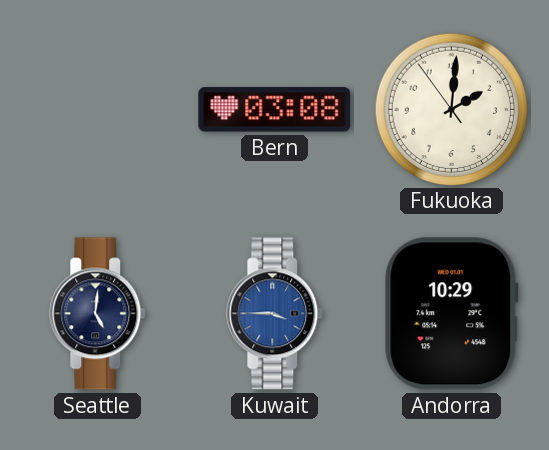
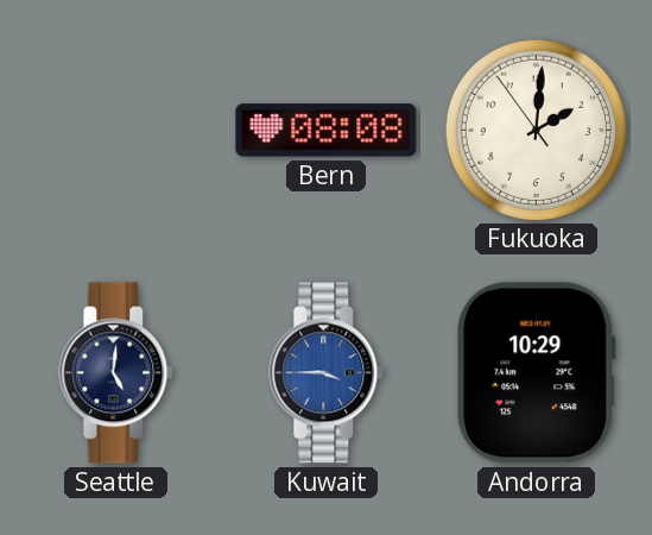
Bern: 03:08 -> 08:08 (327, 131)
